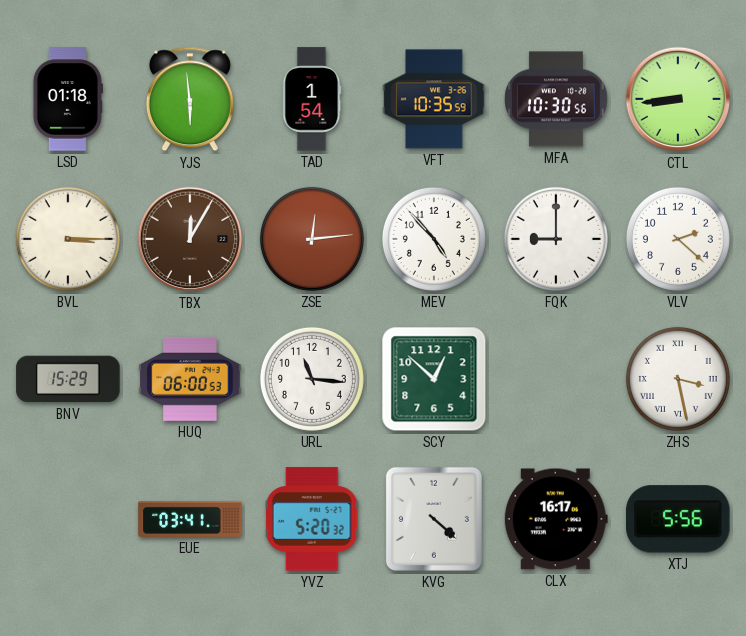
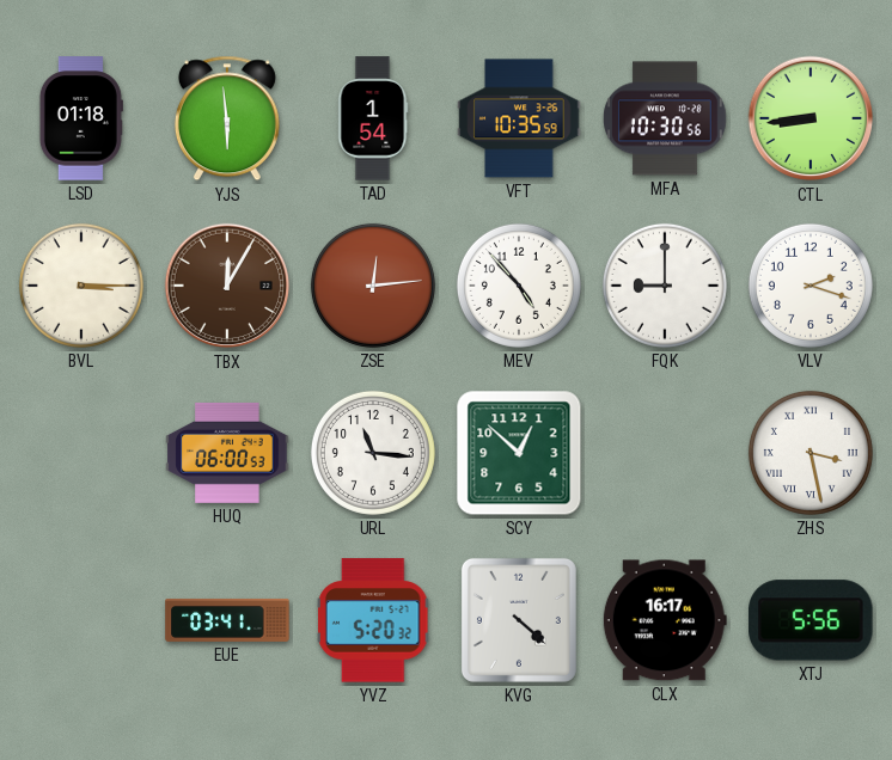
VLV: 2:22 -> 2:18 (811, 286)
BNV: 15:29 -> none (68, 379)
